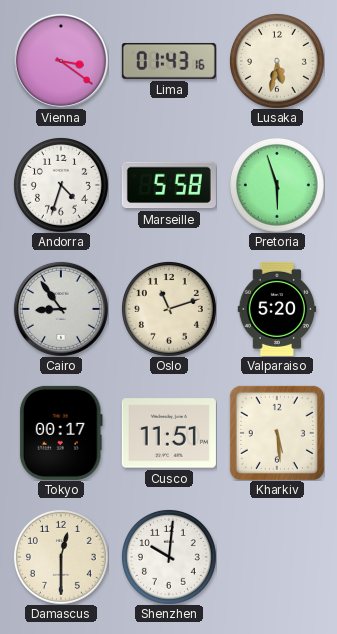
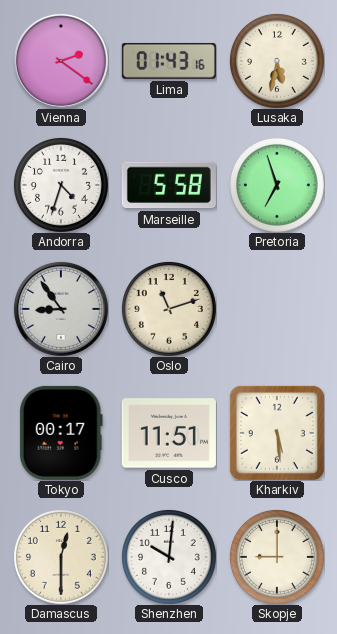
Vienna: 3:21 -> 2:21 (61, 61)
Pretoria: 5:57 -> 6:57 (277, 185)
Valparaiso: 5:20 -> none (277, 309)
Skopje: none -> 9:00 (277, 557)
